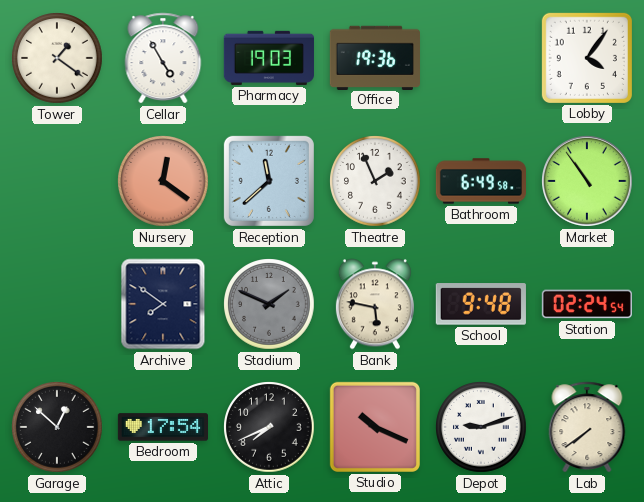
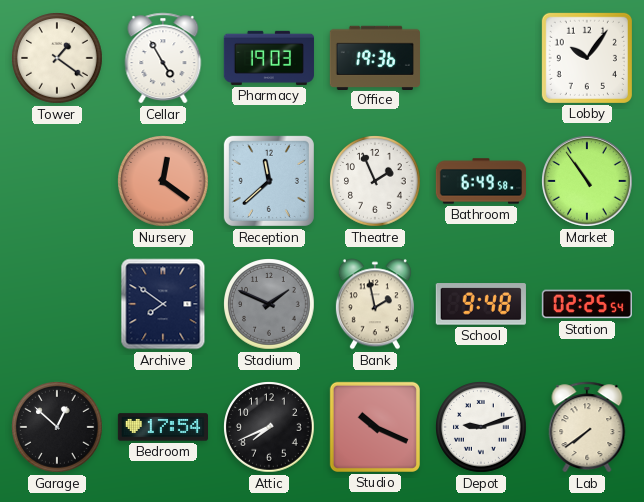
Lobby: 4:06 -> 10:06 (587, 58)
Bank: 5:47 -> 1:58 (375, 304)
Station: 02:24 -> 02:25 (586, 304)
